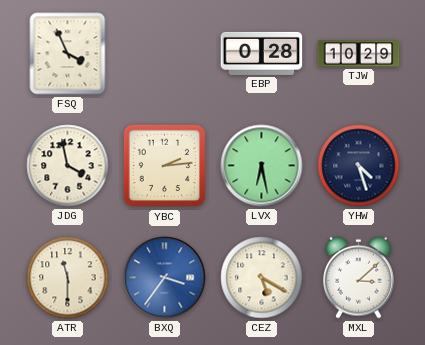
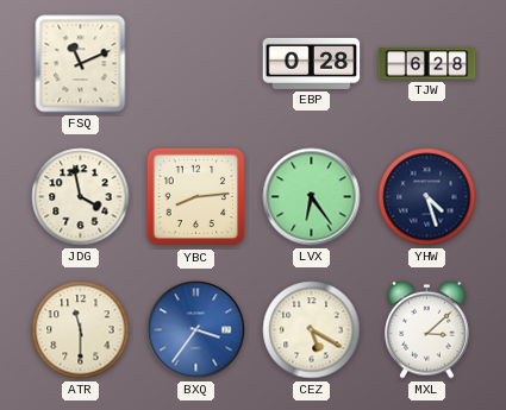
FSQ: 3:56 -> 11:11 (81, 64)
TJW: 10:29 -> 6:28 (427, 64)
YBC: 2:14 -> 8:14 (196, 197)
LVX: 6:28 -> 6:24 (312, 197)
